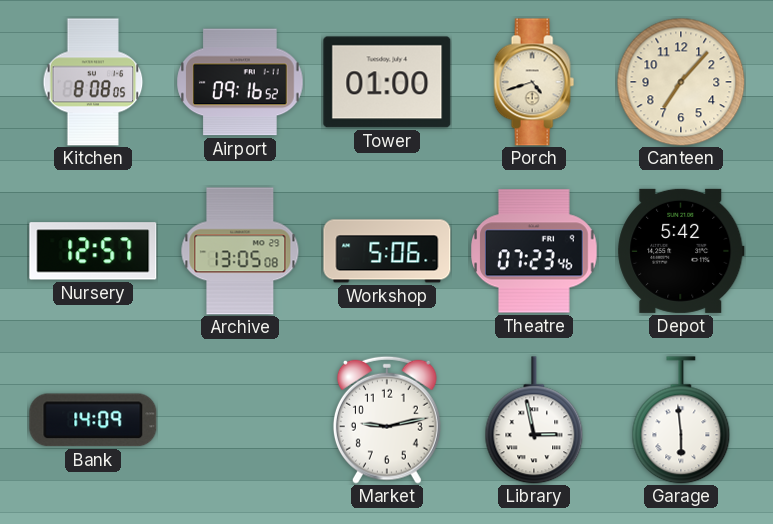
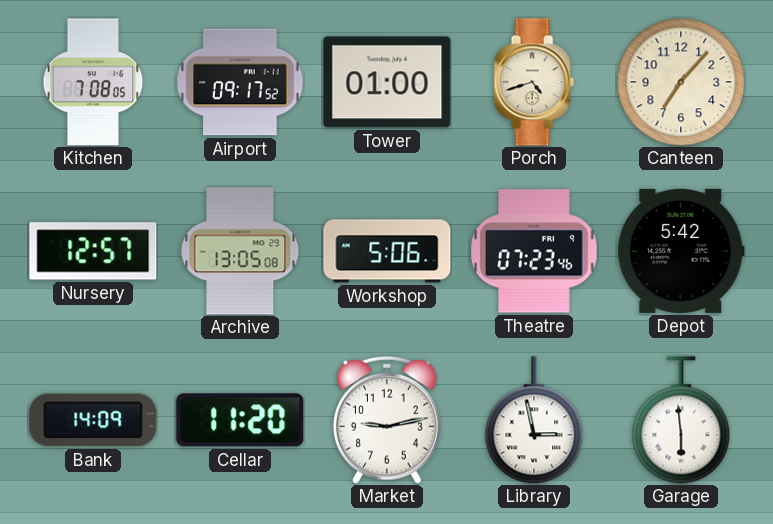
Kitchen: 8:08 -> 7:08 (93, 82)
Airport: 09:16 -> 09:17 (240, 82)
Cellar: none -> 11:20 (240, 420)
